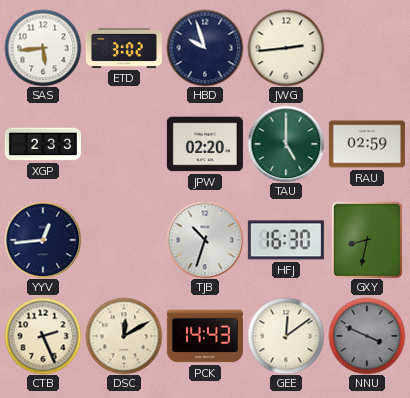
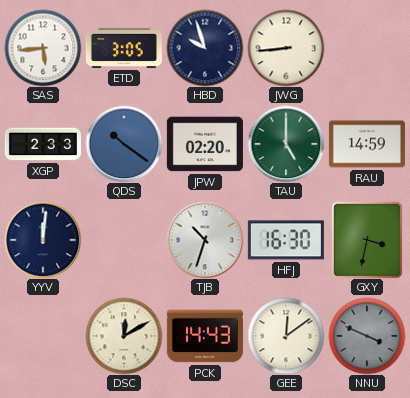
ETD: 3:02 -> 3:05 (124, 48)
JWG: 2:44 -> 8:44 (286, 48)
QDS: none -> 10:21 (124, 144)
RAU: 02:59 -> 14:59 (367, 144)
YYV: 12:44 -> 12:01 (43, 240)
GXY: 8:32 -> 3:32 (367, 240)
CTB: 2:26 -> none (43, 336)
